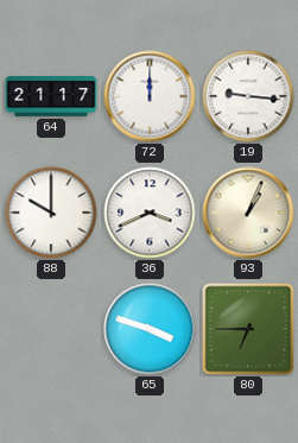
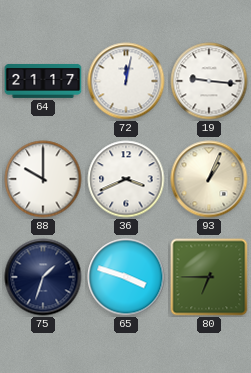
72: 12:00 -> 12:02 (126, 81)
75: none -> 1:33 (43, 277)
